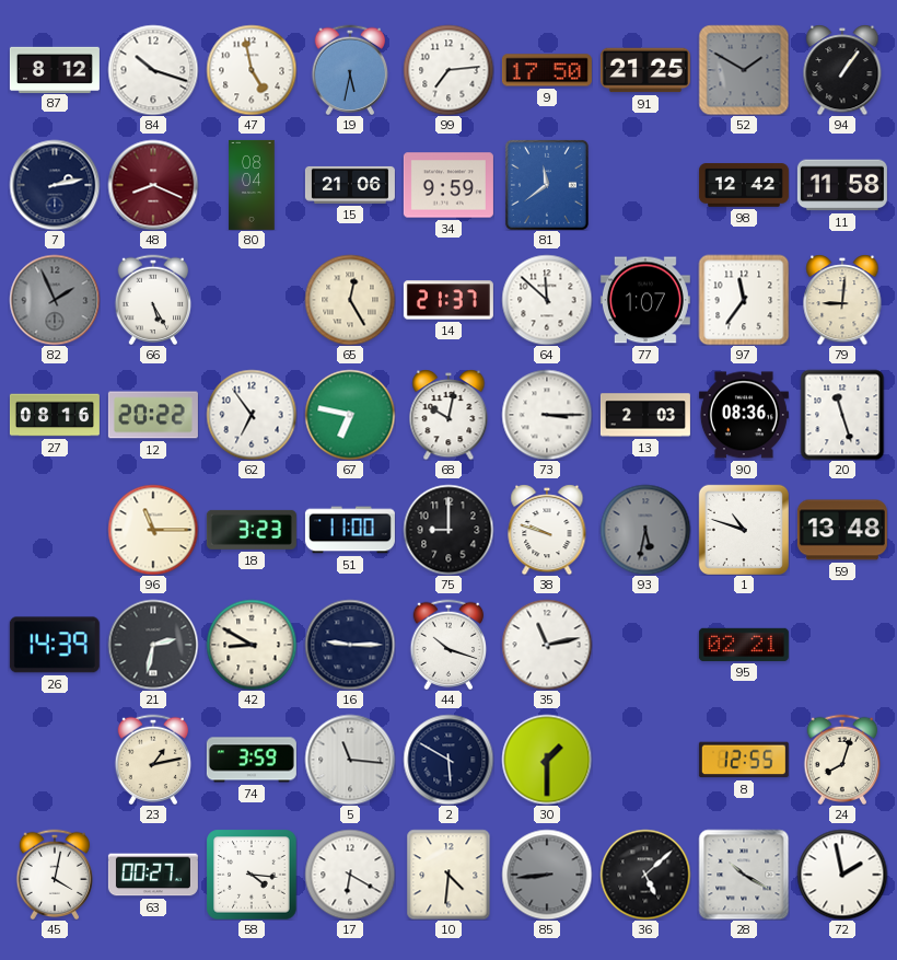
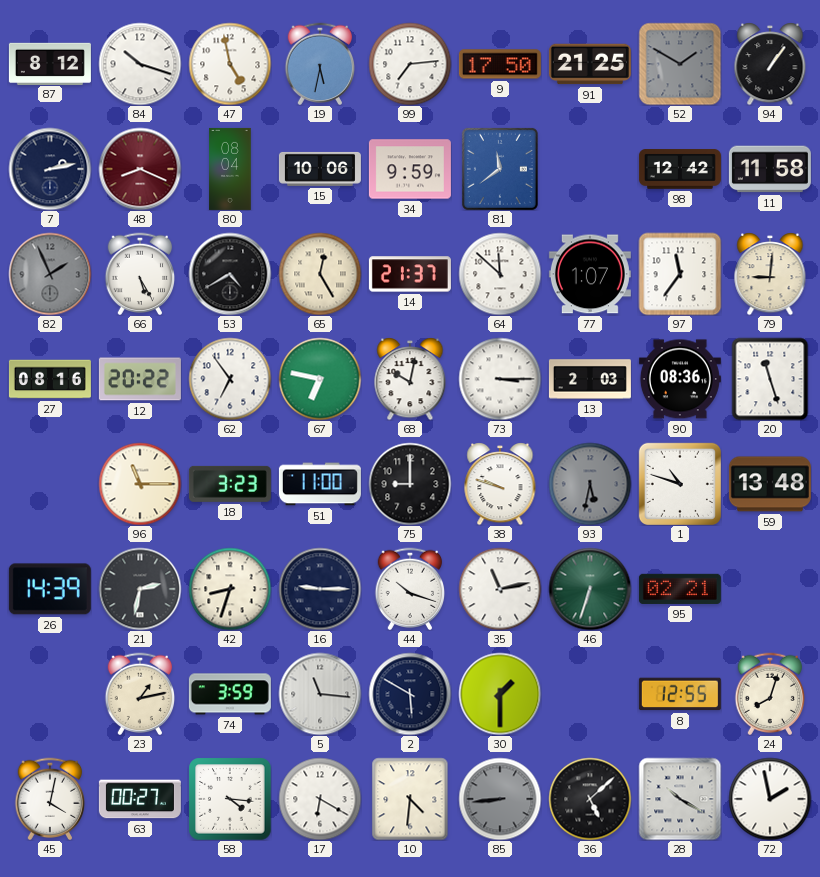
15: 21:06 -> 10:06 (320, 169)
53: none -> 4:40 (230, 274)
42: 8:50 -> 8:33 (230, 589)
46: none -> 6:33 (590, 589)
